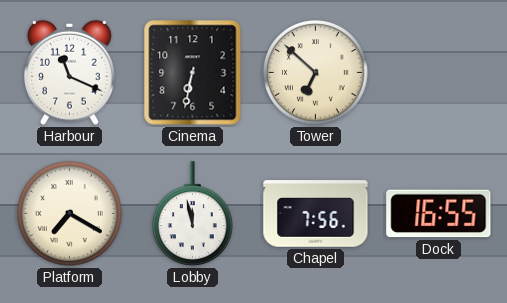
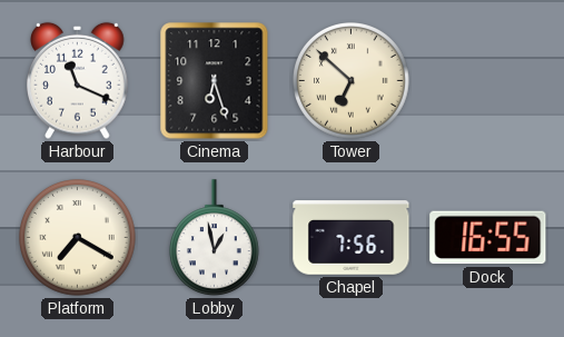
Cinema: 6:32 -> 6:27 (215, 81)
Lobby: 11:58 -> 12:58 (214, 238)
